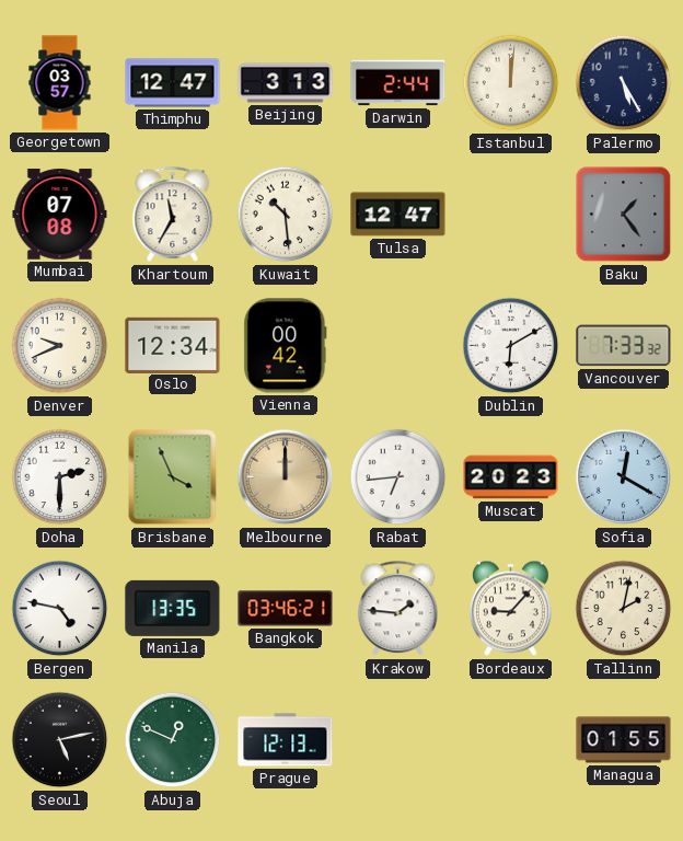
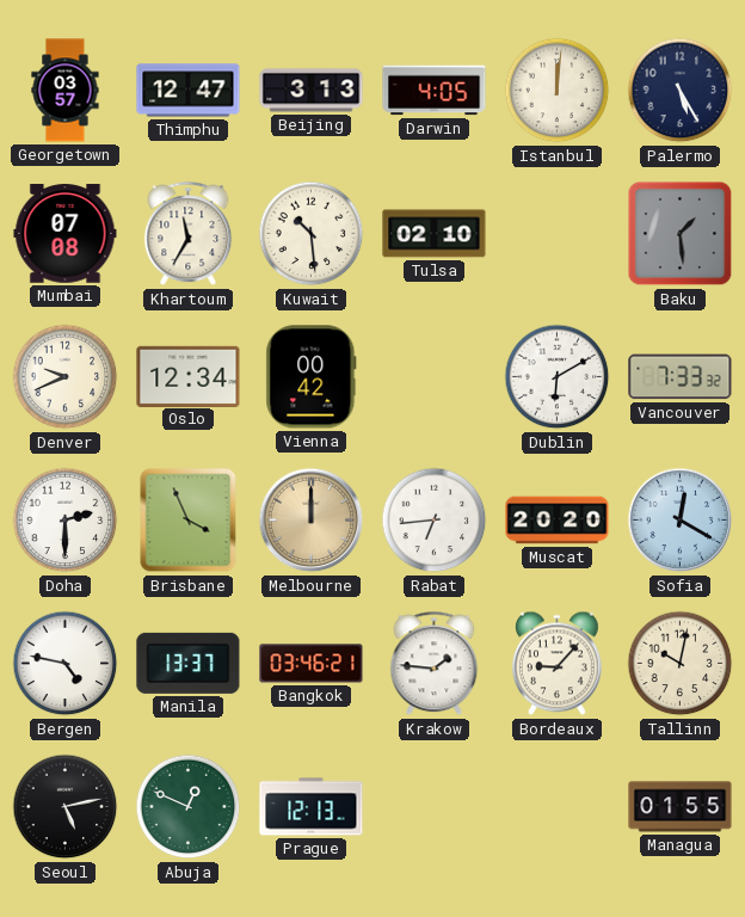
Darwin: 2:44 -> 4:05 (435, 91)
Tulsa: 12:47 -> 02:10 (435, 234)
Baku: 1:24 -> 1:29 (681, 234)
Muscat: 20:23 -> 20:20 (558, 521)
Manila: 13:35 -> 13:37 (189, 663)
Tallinn: 2:02 -> 10:02 (681, 664)
